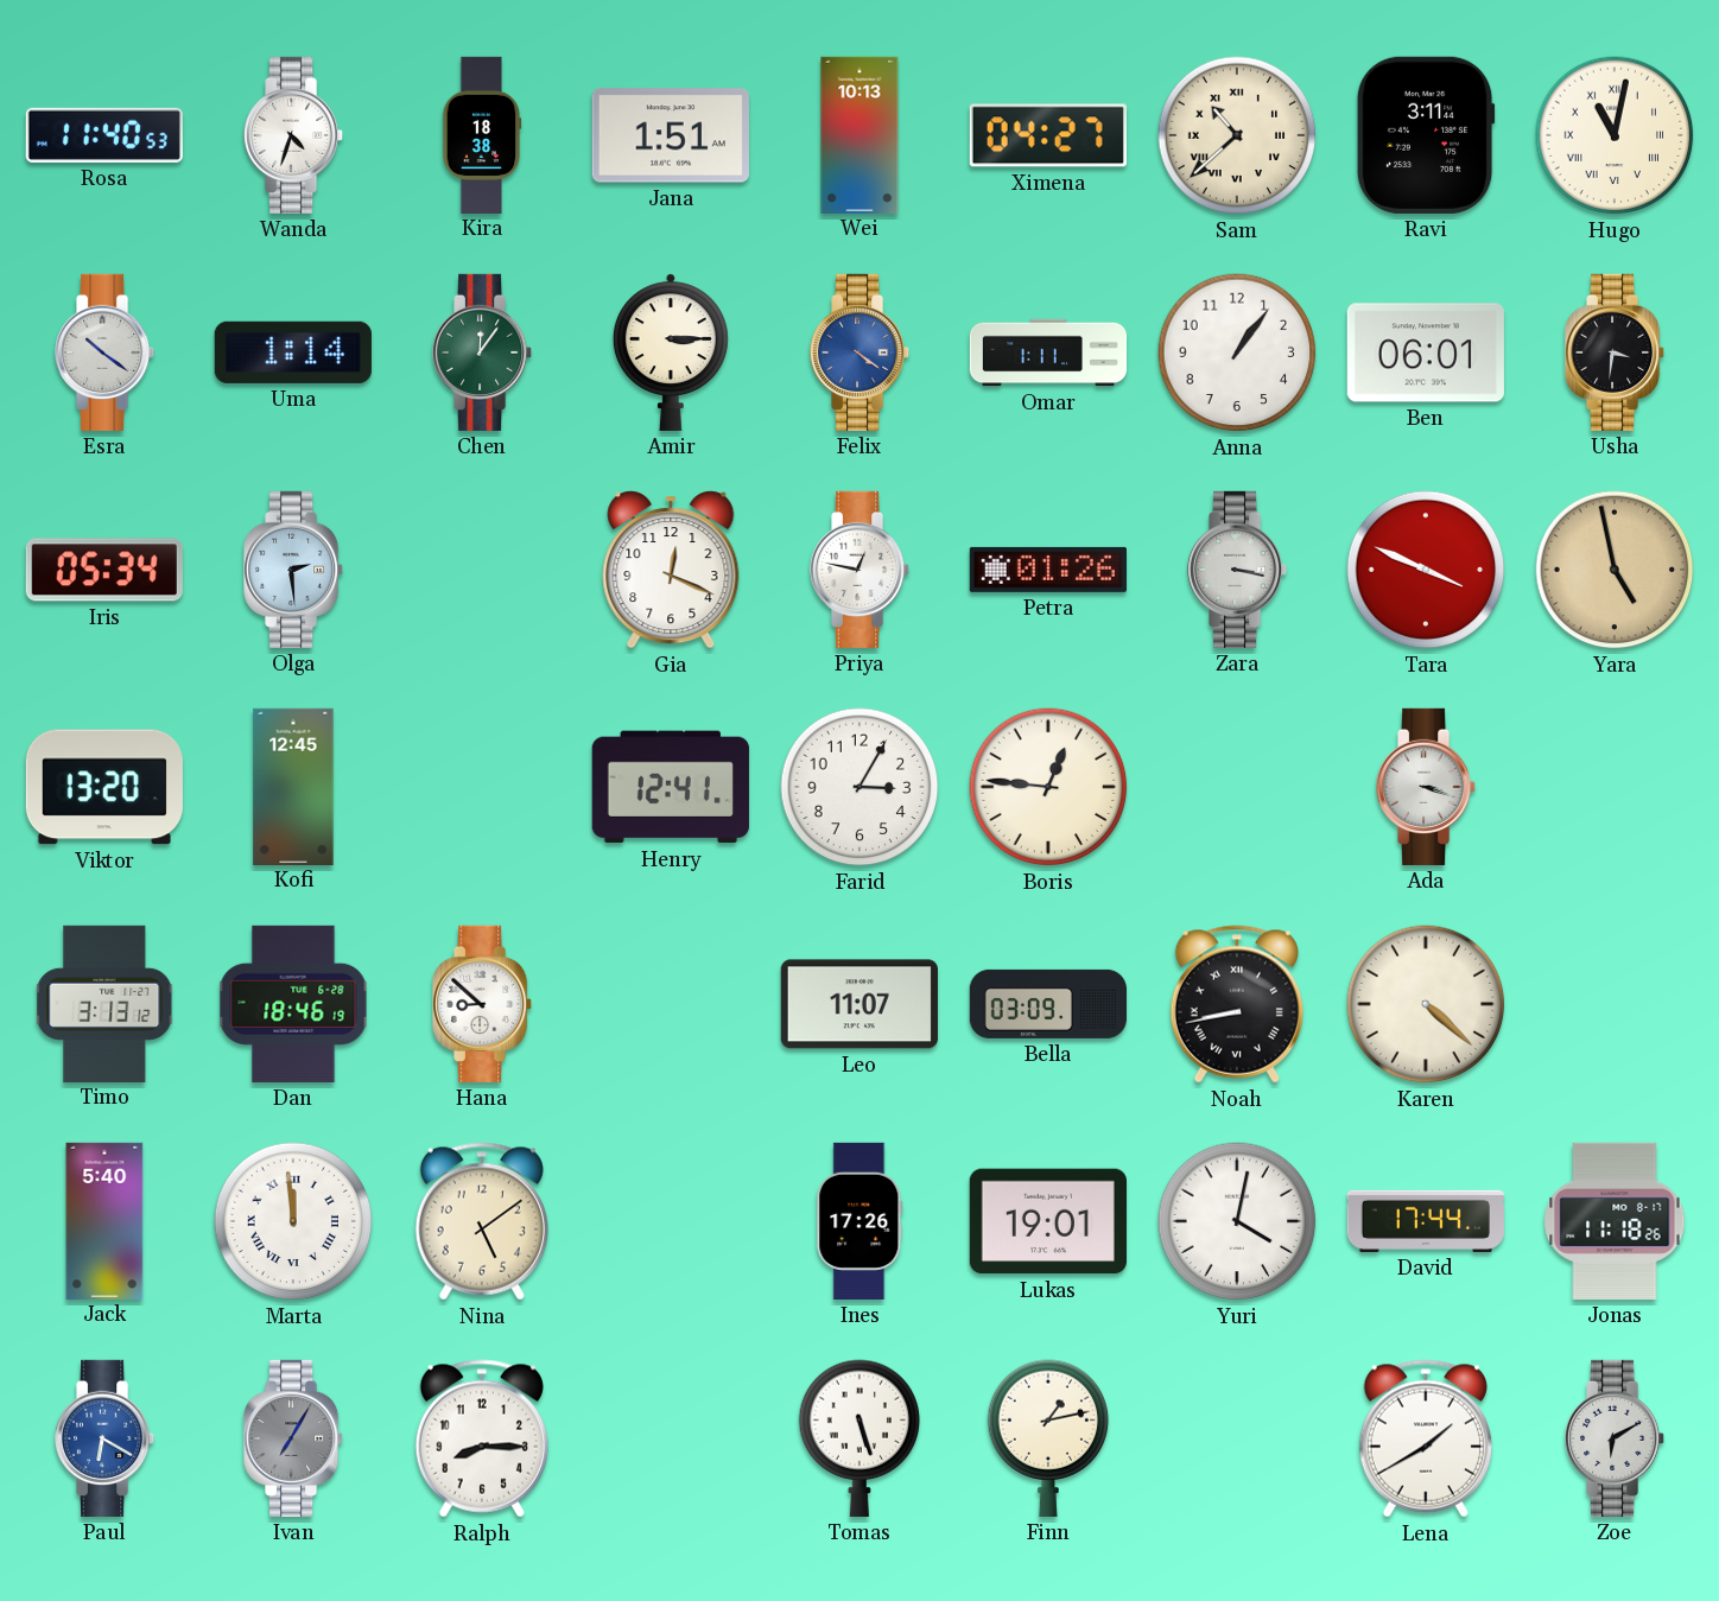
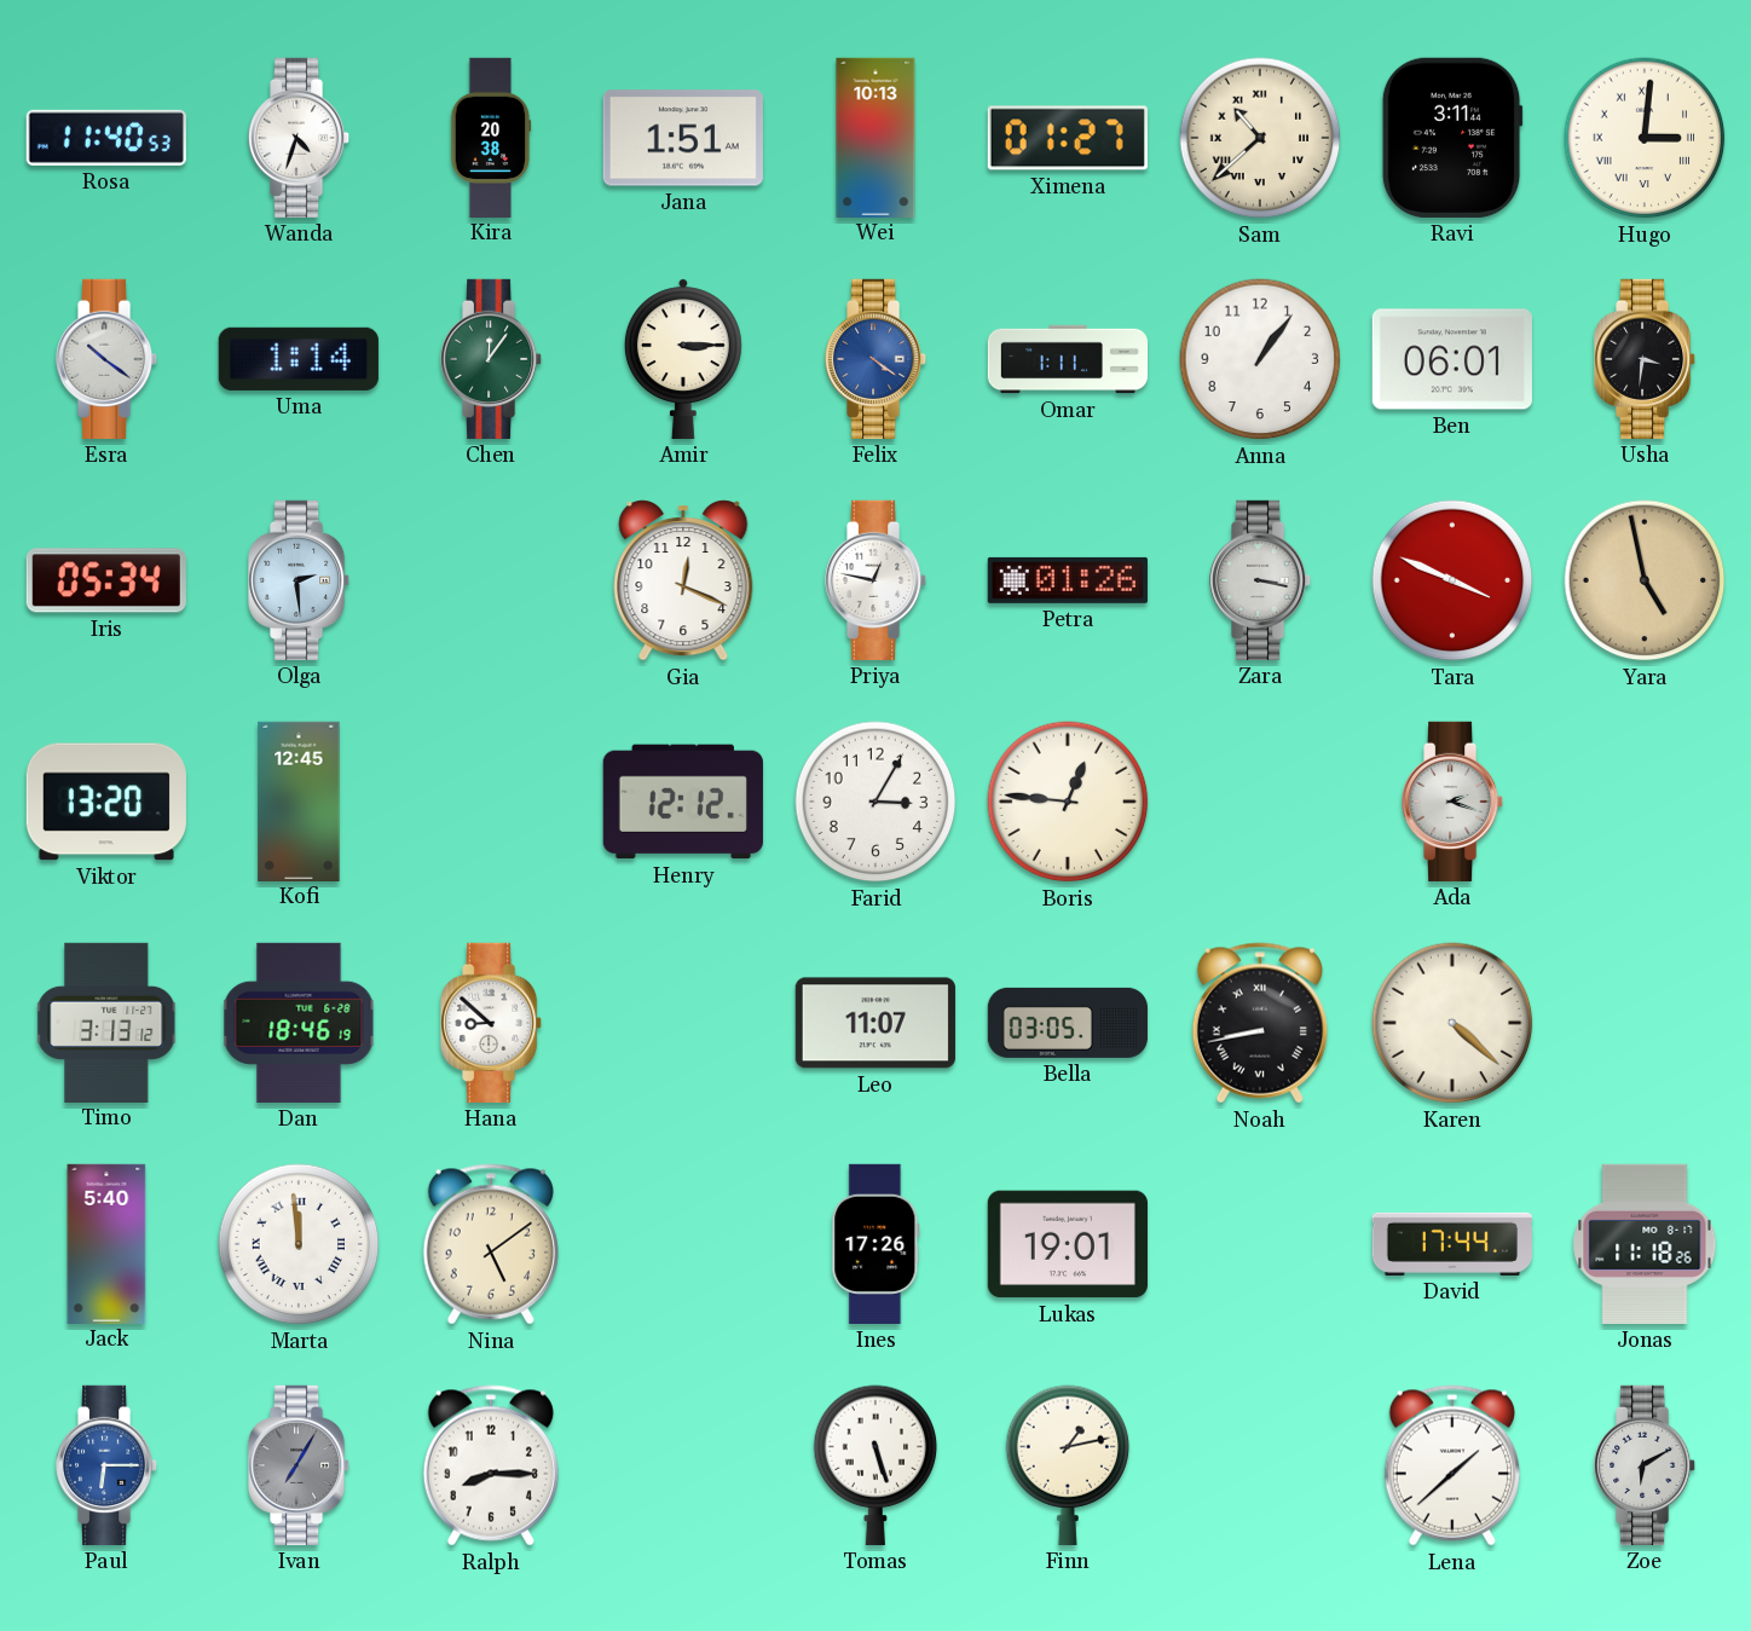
Kira: 18:38 -> 20:38 (491, 137)
Ximena: 04:27 -> 01:27 (1068, 138)
Hugo: 11:02 -> 3:01 (1645, 138)
Henry: 12:41 -> 12:12 (683, 802)
Ada: 3:18 -> 2:18 (1454, 802)
Bella: 03:09 -> 03:05 (1068, 1023)
Yuri: 4:02 -> none (1237, 1221)
Paul: 6:20 -> 6:15 (108, 1465)
Lena: 1:40 -> 1:38 (1452, 1465)
